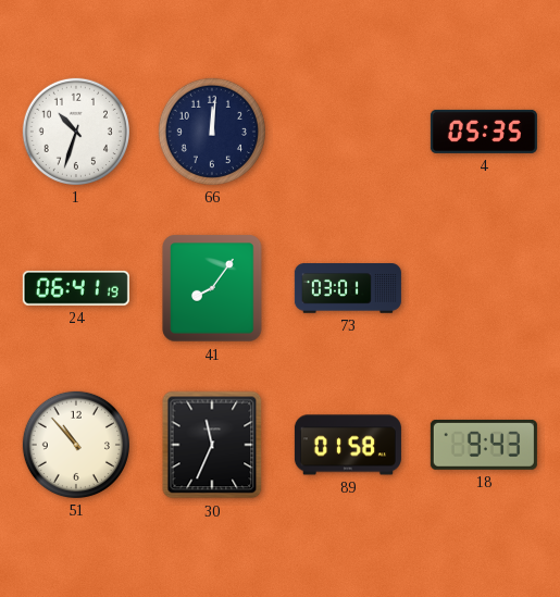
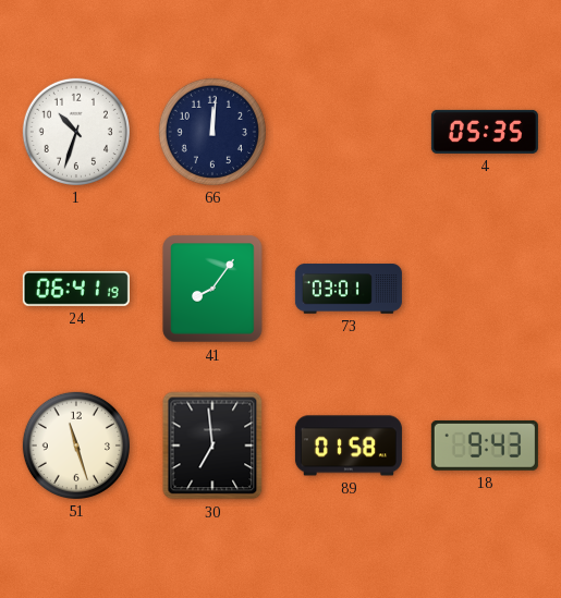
51: 10:53 -> 11:27 (76, 446)
30: 11:34 -> 6:59 (212, 446)
